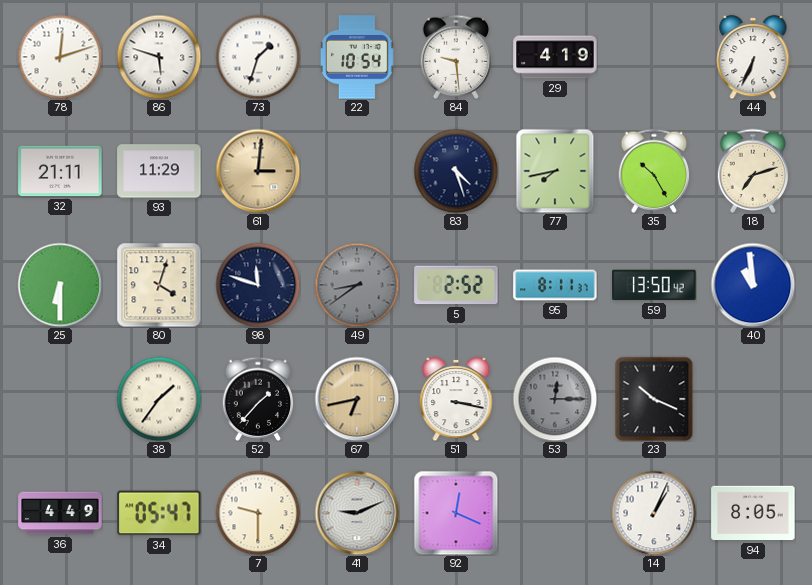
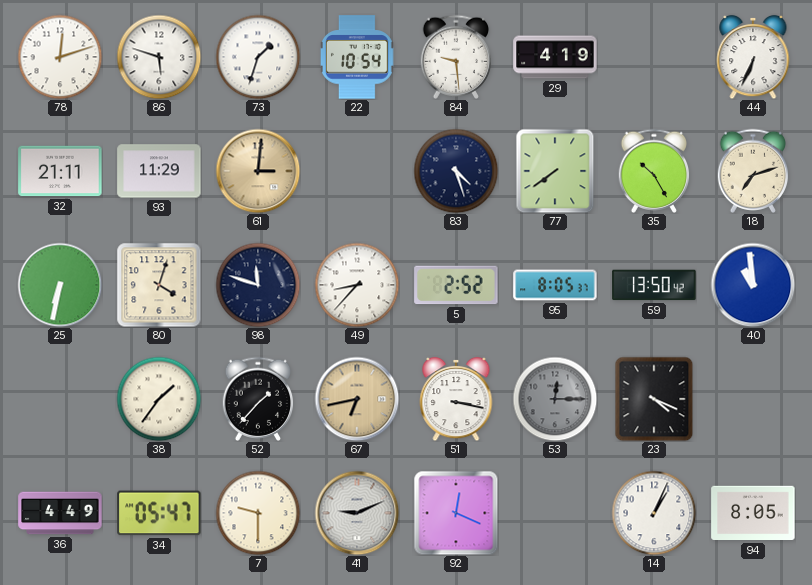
77: 7:43 -> 7:39 (555, 171)
25: 6:30 -> 6:32 (60, 285)
49: 8:39 -> 8:37 (357, 285)
49 dial: grey -> white (357, 285)
95: 8:11 -> 8:05 (555, 285)
23: 10:19 -> 4:19 (654, 399)
